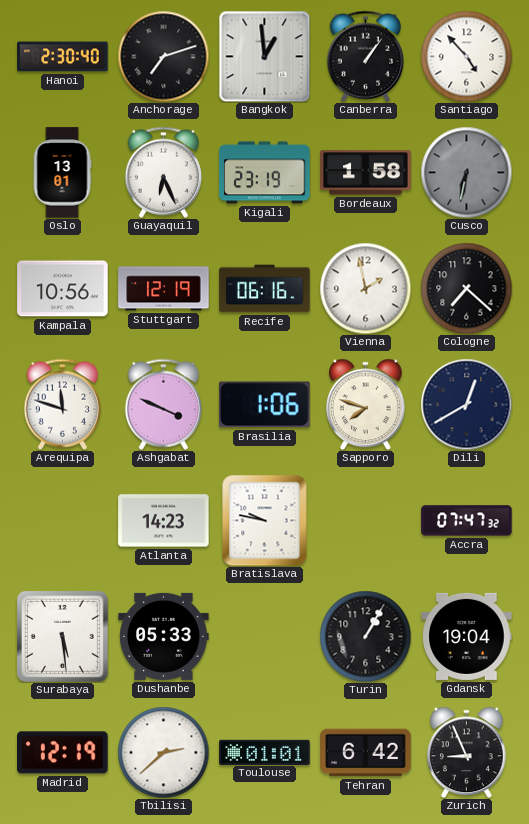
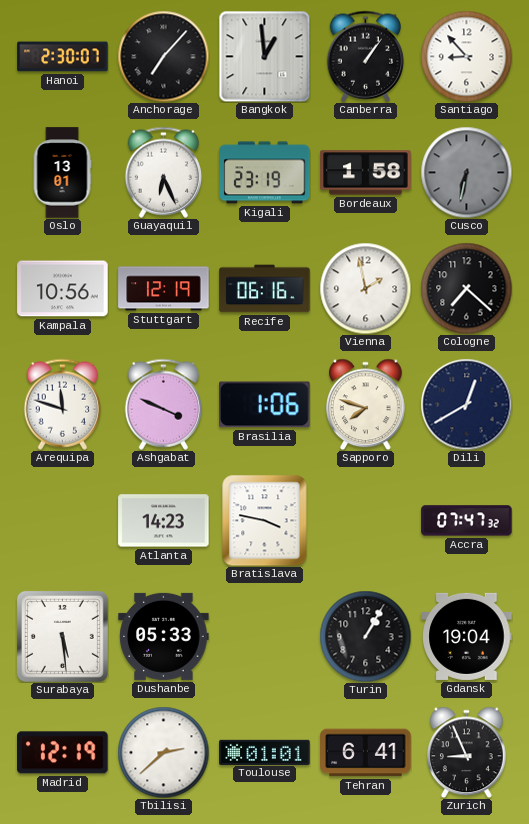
Hanoi: 2:30:40 -> 2:30:07 (63, 57)
Anchorage: 7:12 -> 7:07 (163, 56)
Santiago: 4:53 -> 8:53 (466, 56)
Bratislava: 9:47 -> 3:47 (265, 520)
Tehran: 6:42 -> 6:41 (366, 753)
